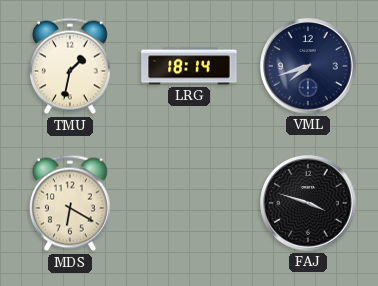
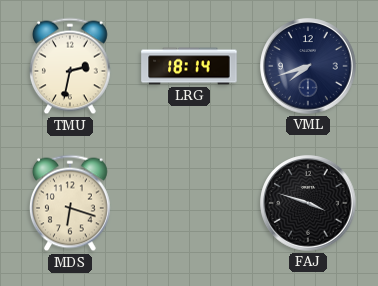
TMU: 1:32 -> 2:32 (70, 66)
MDS: 6:20 -> 6:18 (70, 203)
